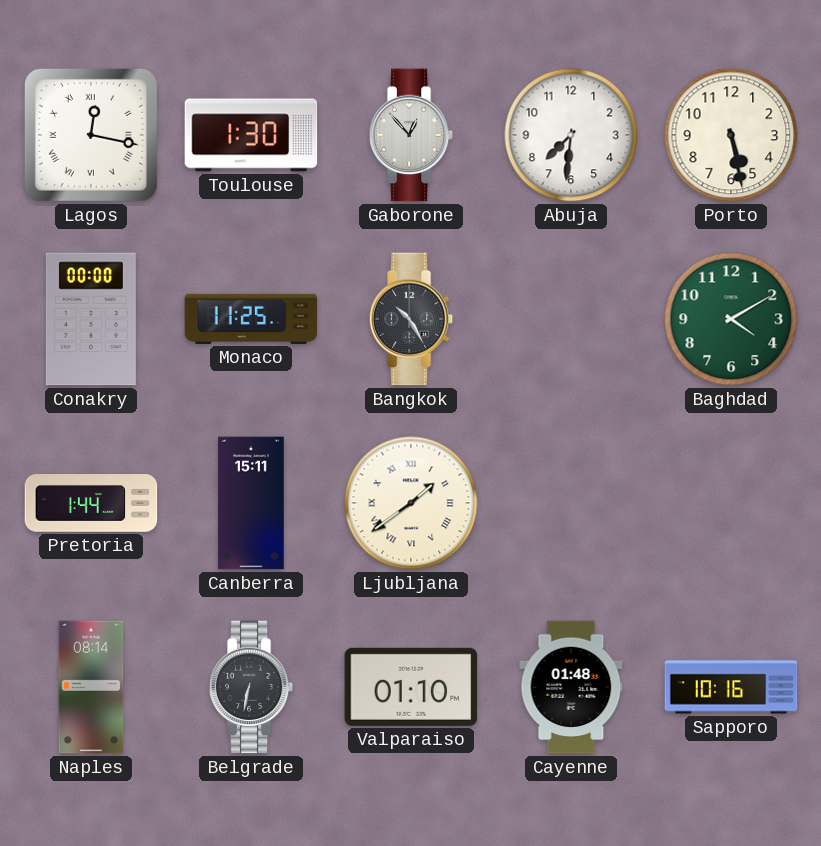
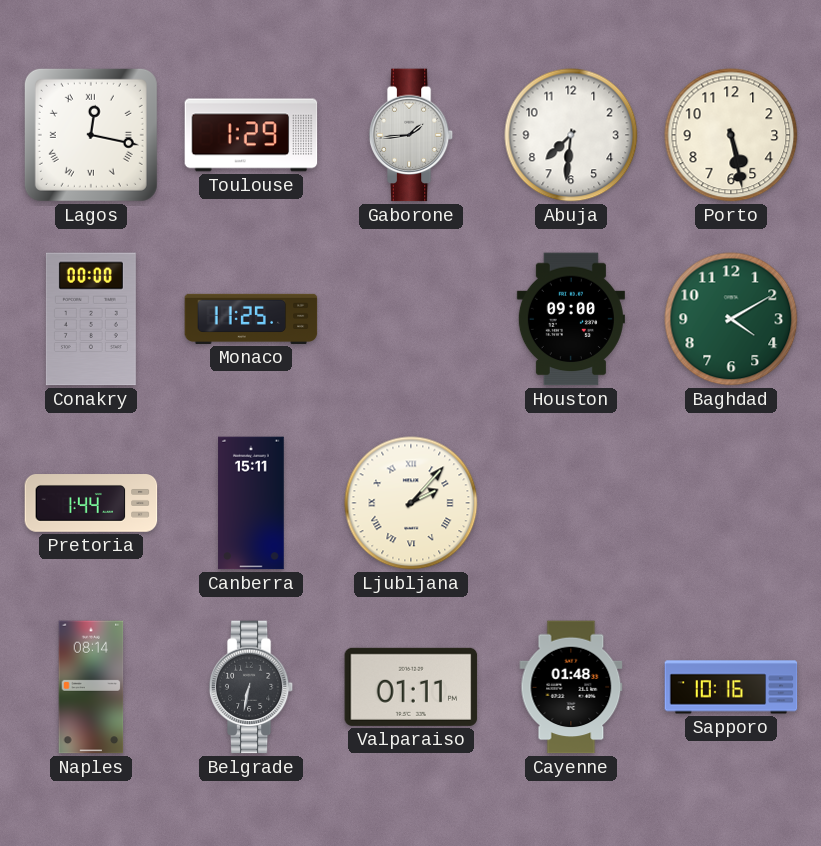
Toulouse: 1:30 -> 1:29 (251, 135)
Gaborone: 12:53 -> 1:44 (411, 135)
Bangkok: 10:25 -> none (411, 319)
Houston: none -> 09:00 (571, 319)
Ljubljana: 1:39 -> 2:07 (411, 503)
Valparaiso: 01:10 -> 01:11 (411, 687)
